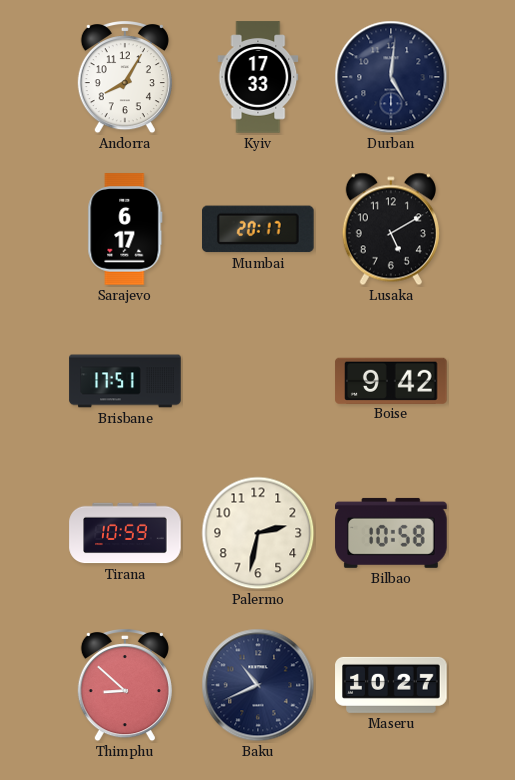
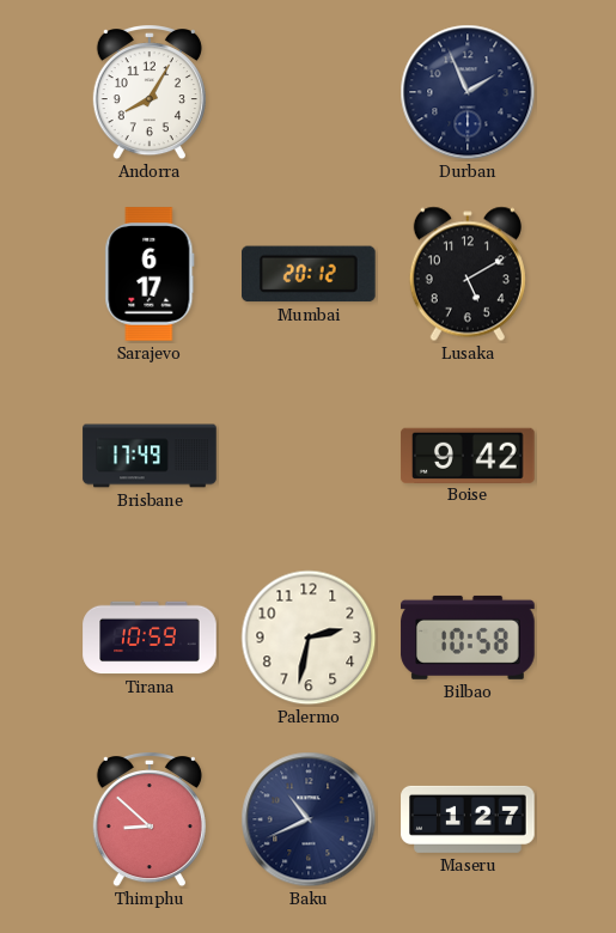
Kyiv: 17:33 -> none (258, 77)
Durban: 5:01 -> 1:56 (468, 92)
Mumbai: 20:17 -> 20:12 (310, 274)
Brisbane: 17:51 -> 17:49 (150, 456)
Maseru: 10:27 -> 1:27 (468, 819)
